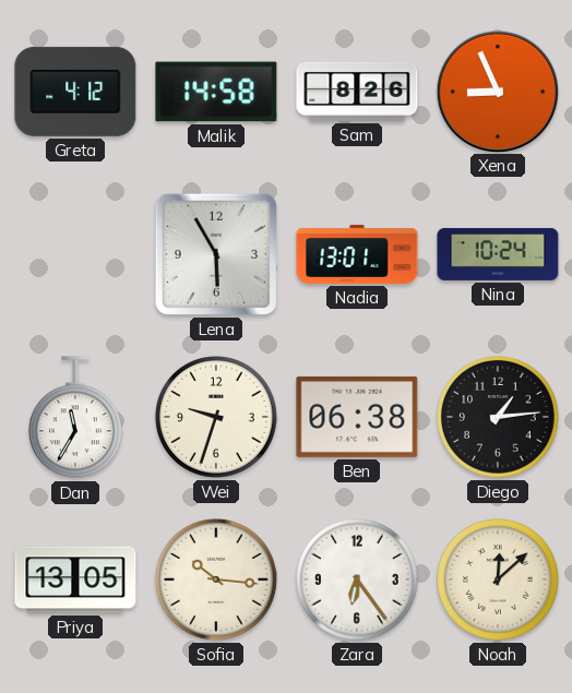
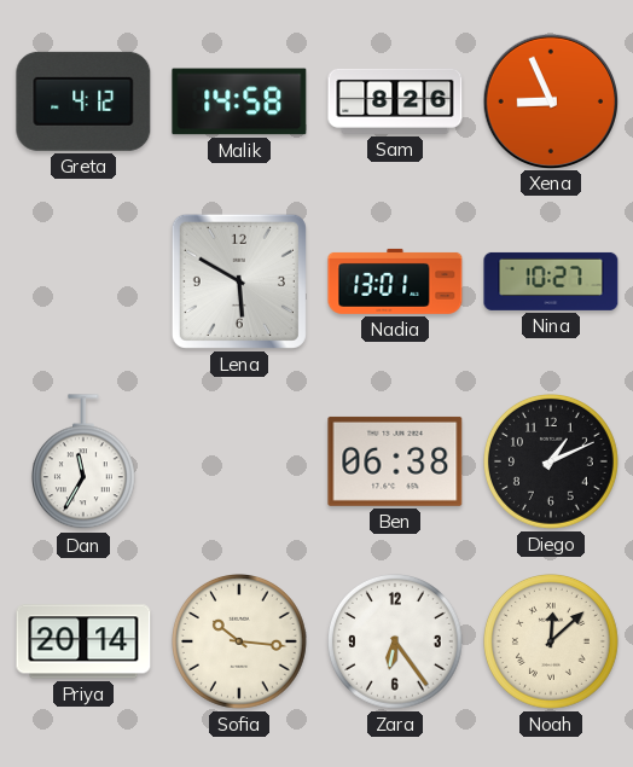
Lena: 5:55 -> 5:50 (239, 281)
Nina: 10:24 -> 10:27 (551, 281)
Wei: 9:33 -> none (217, 418)
Diego: 1:14 -> 1:11 (552, 463)
Priya: 13:05 -> 20:14 (83, 641)
